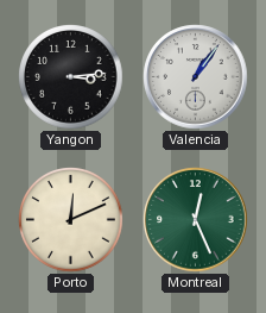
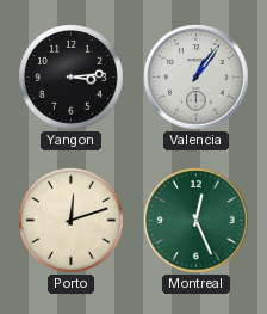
Porto: 12:11 -> 12:12 (72, 221)
